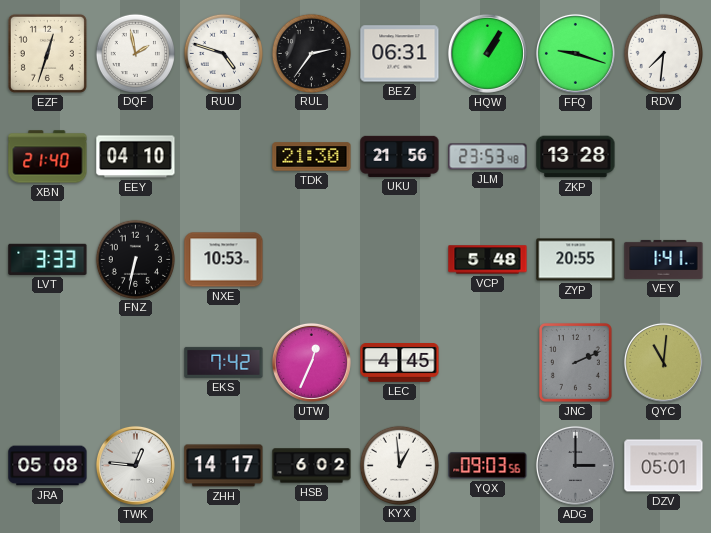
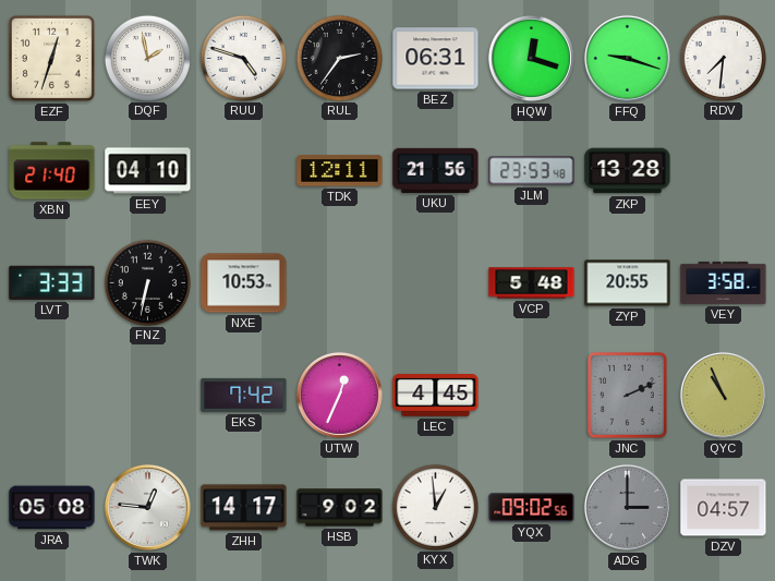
HQW: 1:05 -> 12:18 (531, 58)
TDK: 21:30 -> 12:11 (340, 171)
VEY: 1:41 -> 3:58 (724, 282)
QYC: 11:01 -> 10:56 (723, 395)
HSB: 6:02 -> 9:02 (340, 508)
YQX: 09:03 -> 09:02 (532, 508)
DZV: 05:01 -> 04:57 (724, 508)
